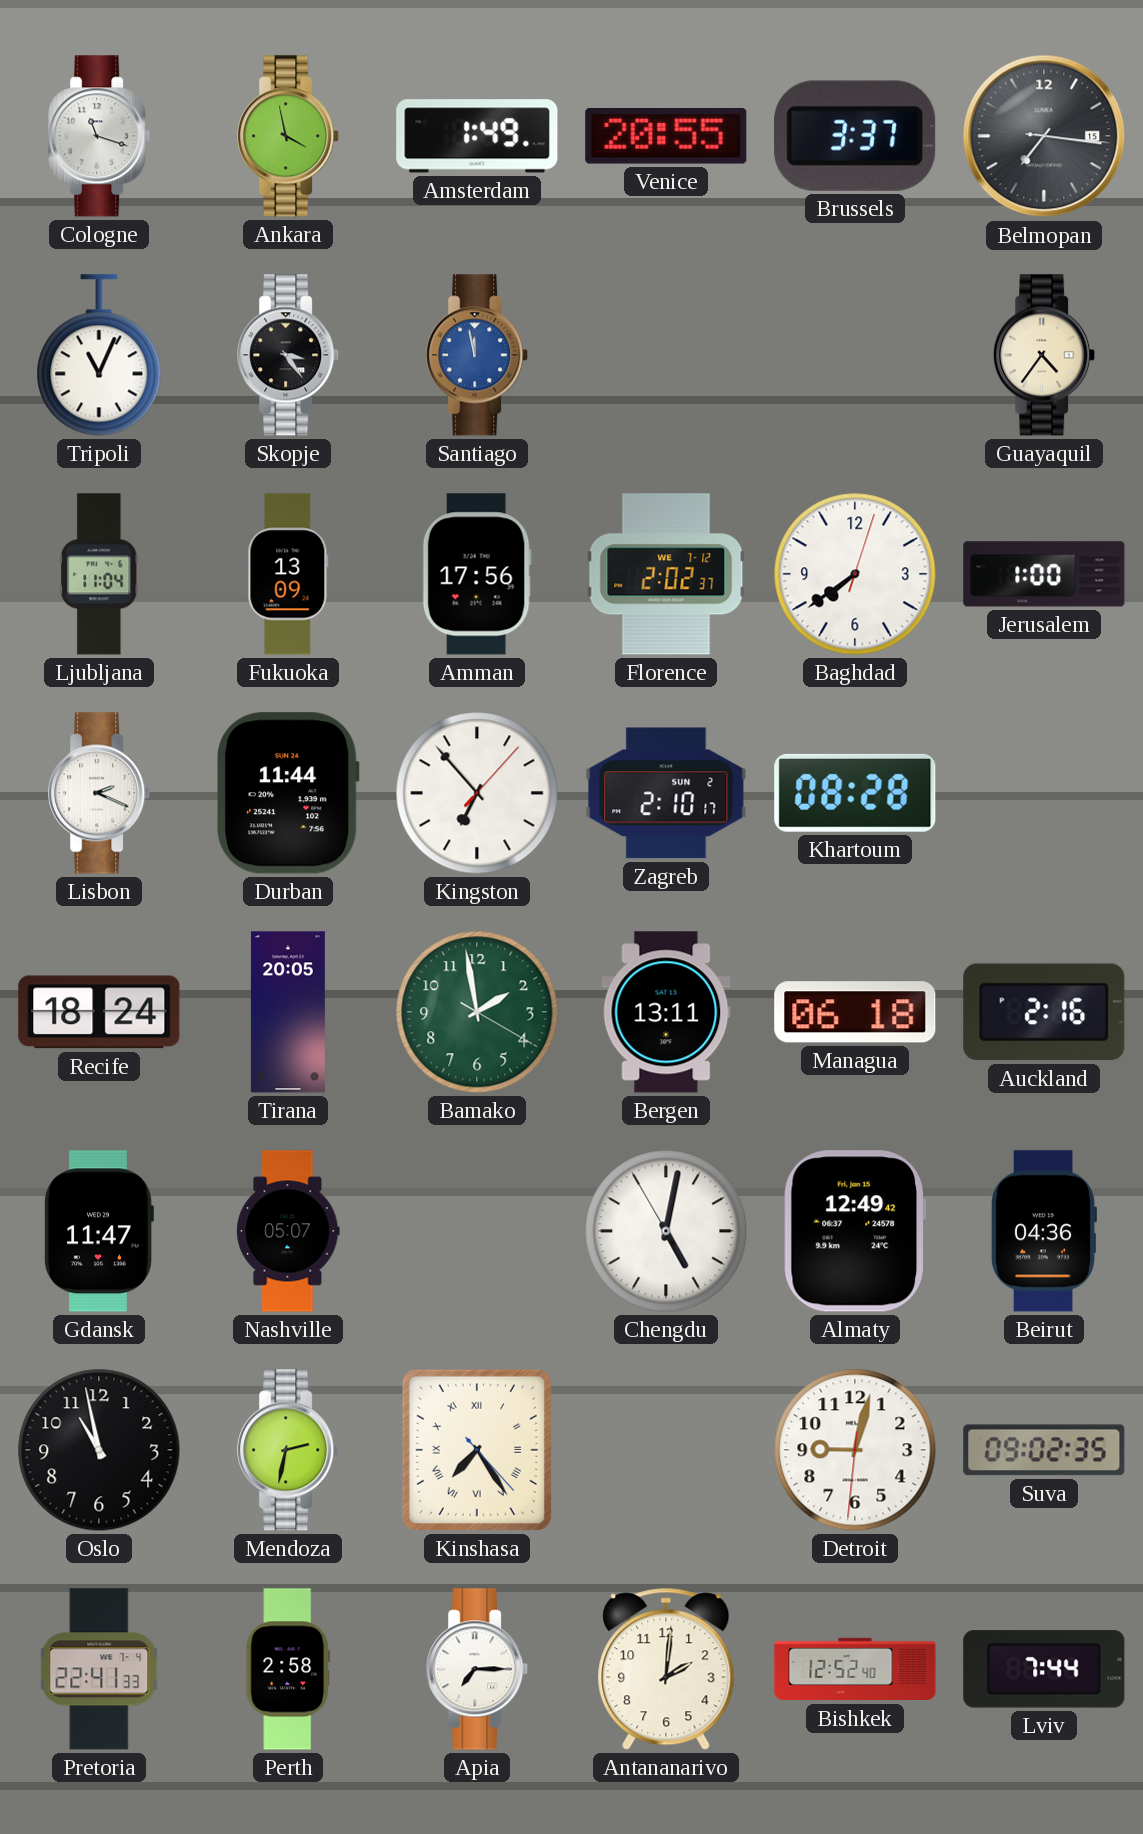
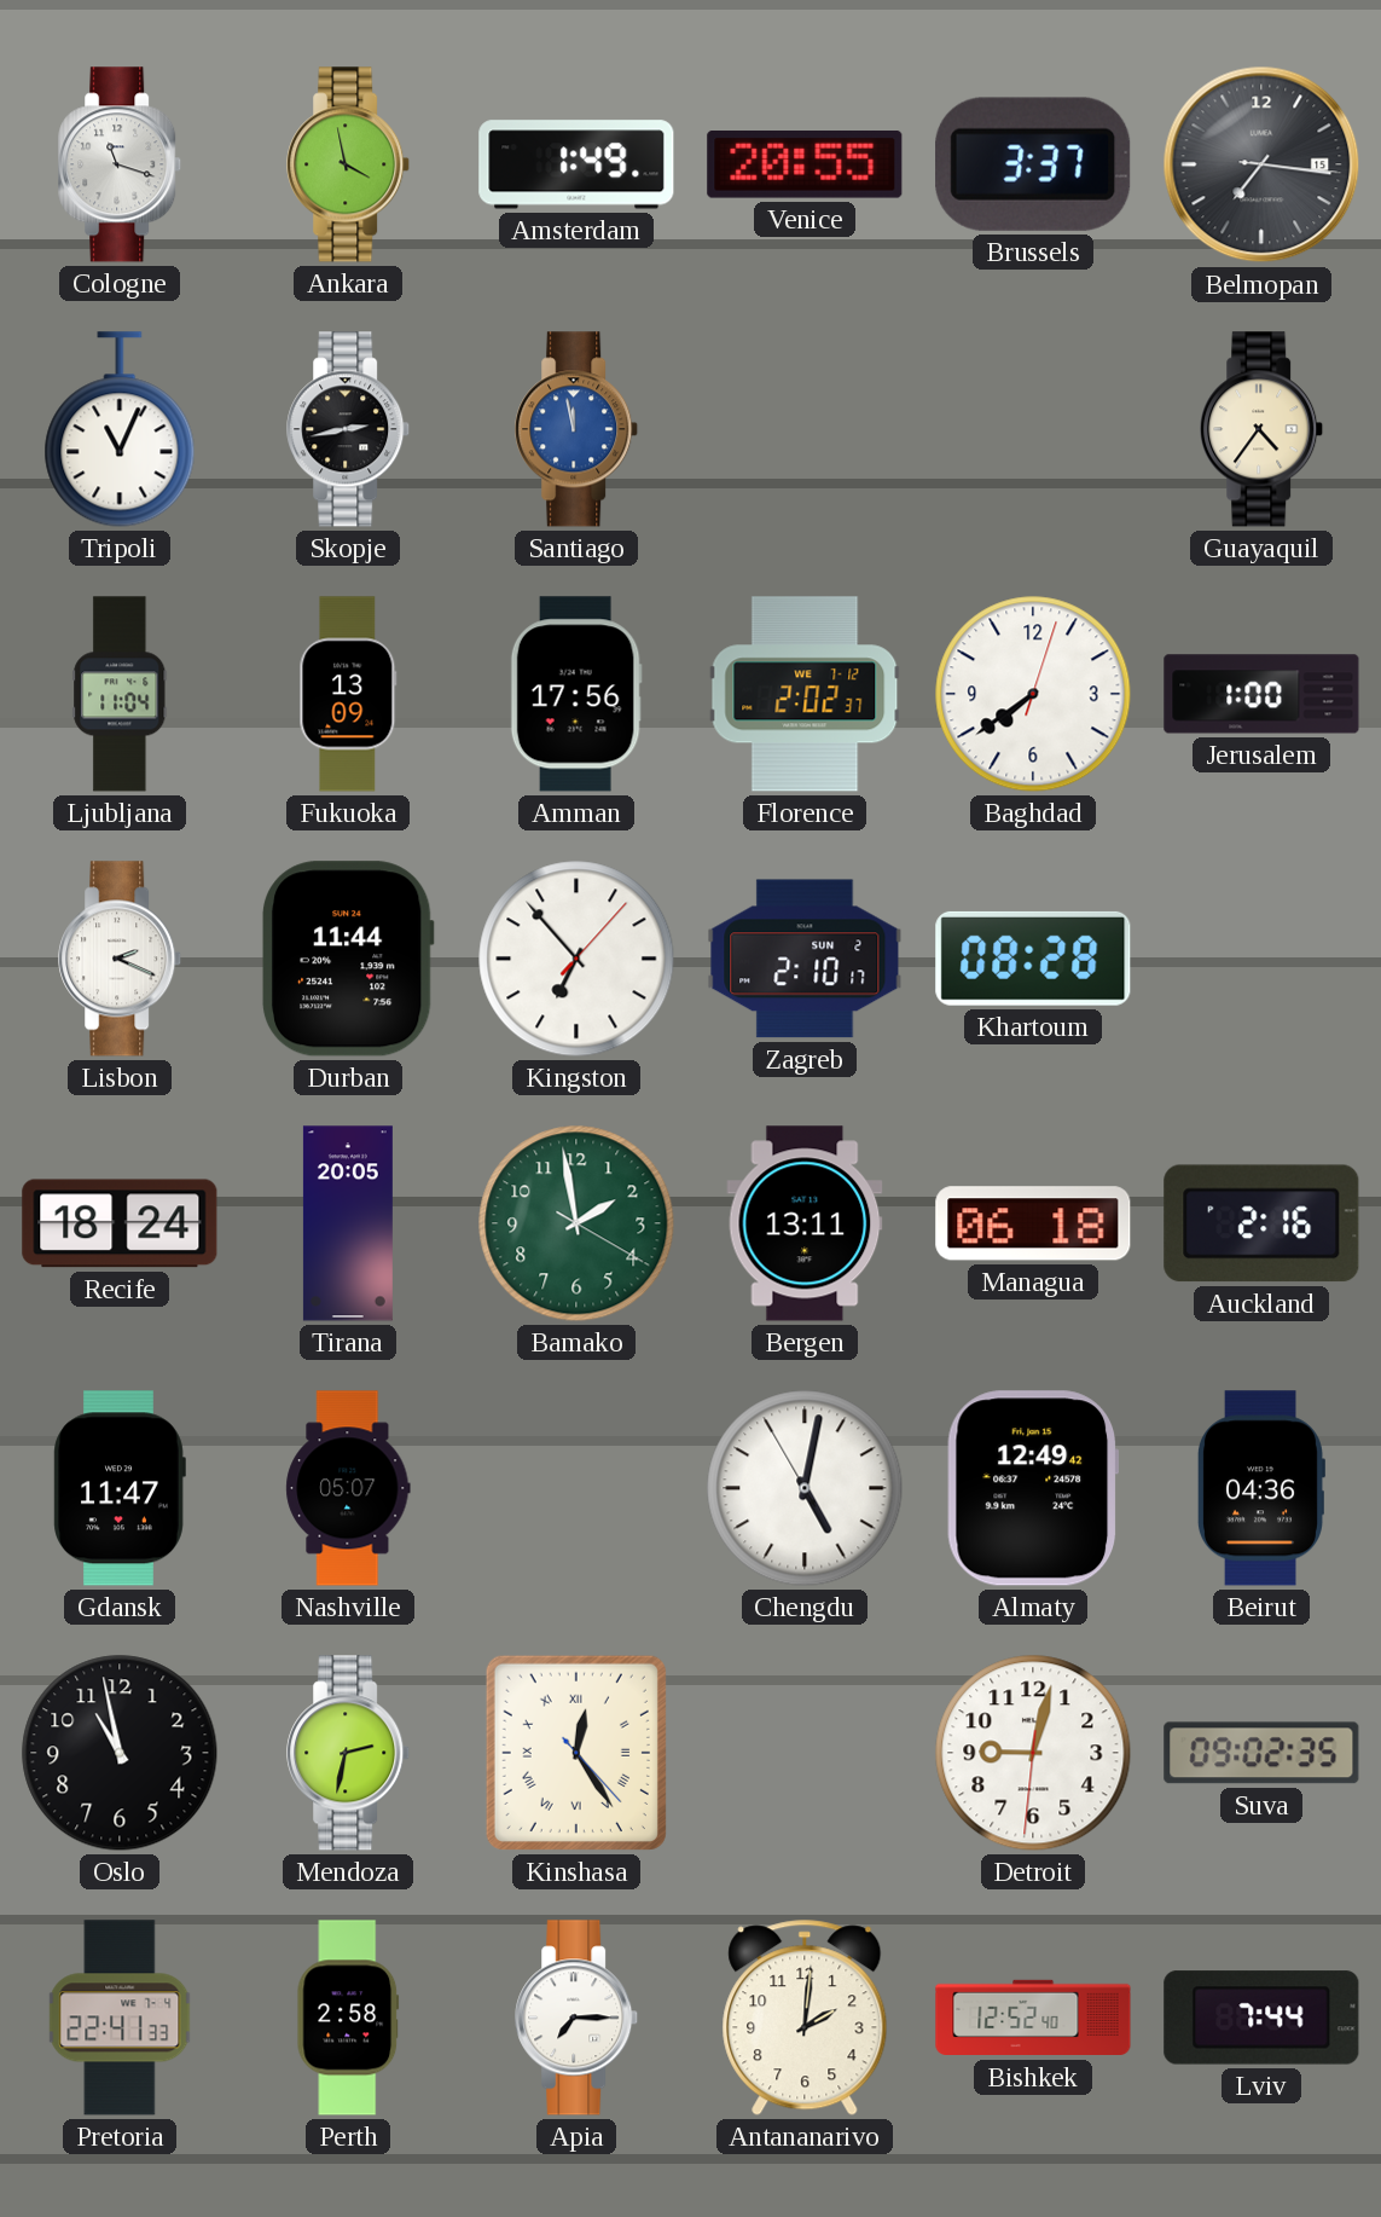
Skopje: 3:24 -> 2:43 (349, 429)
Kinshasa: 7:24 -> 12:24 (576, 1753)
